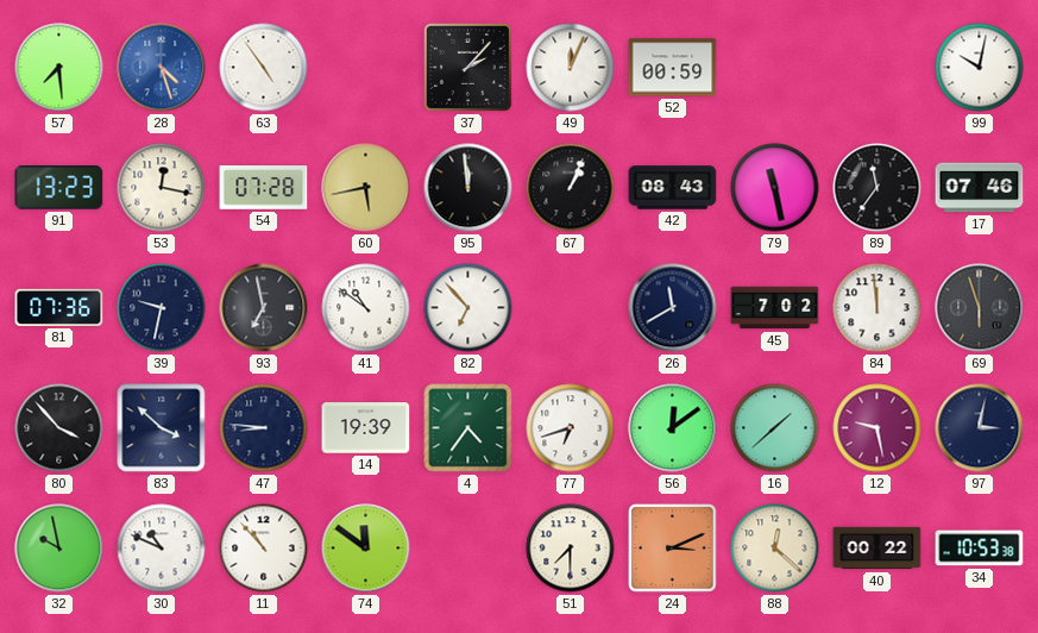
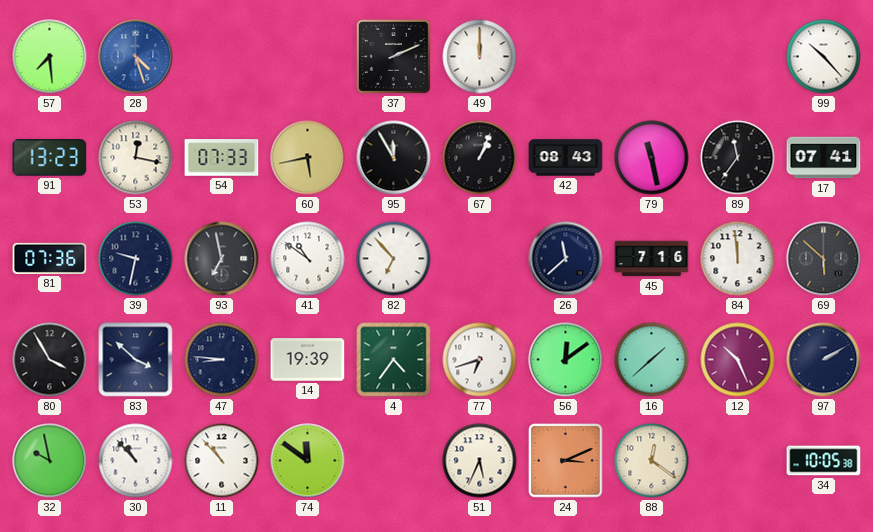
63: 4:54 -> none (264, 68)
37: 2:07 -> 2:11 (393, 56)
49: 12:04 -> 12:00 (480, 57)
52: 00:59 -> none (673, 68)
99: 10:02 -> 10:23 (824, 57)
54: 07:28 -> 07:33 (222, 158)
95: 11:59 -> 11:55 (394, 158)
17: 07:46 -> 07:41 (824, 158)
26: 11:40 -> 11:38 (566, 259)
45: 7:02 -> 7:16 (652, 259)
69: 5:57 -> 5:52 (824, 259)
80: 3:53 -> 3:55 (50, 360)
12: 9:28 -> 10:26 (738, 360)
97: 3:02 -> 2:10 (824, 360)
30: 10:49 -> 10:53 (136, 461)
51: 7:30 -> 5:34 (480, 461)
88: 12:22 -> 12:21 (652, 461)
40: 00:22 -> none (877, 549)
34: 10:53 -> 10:05 (824, 461)
